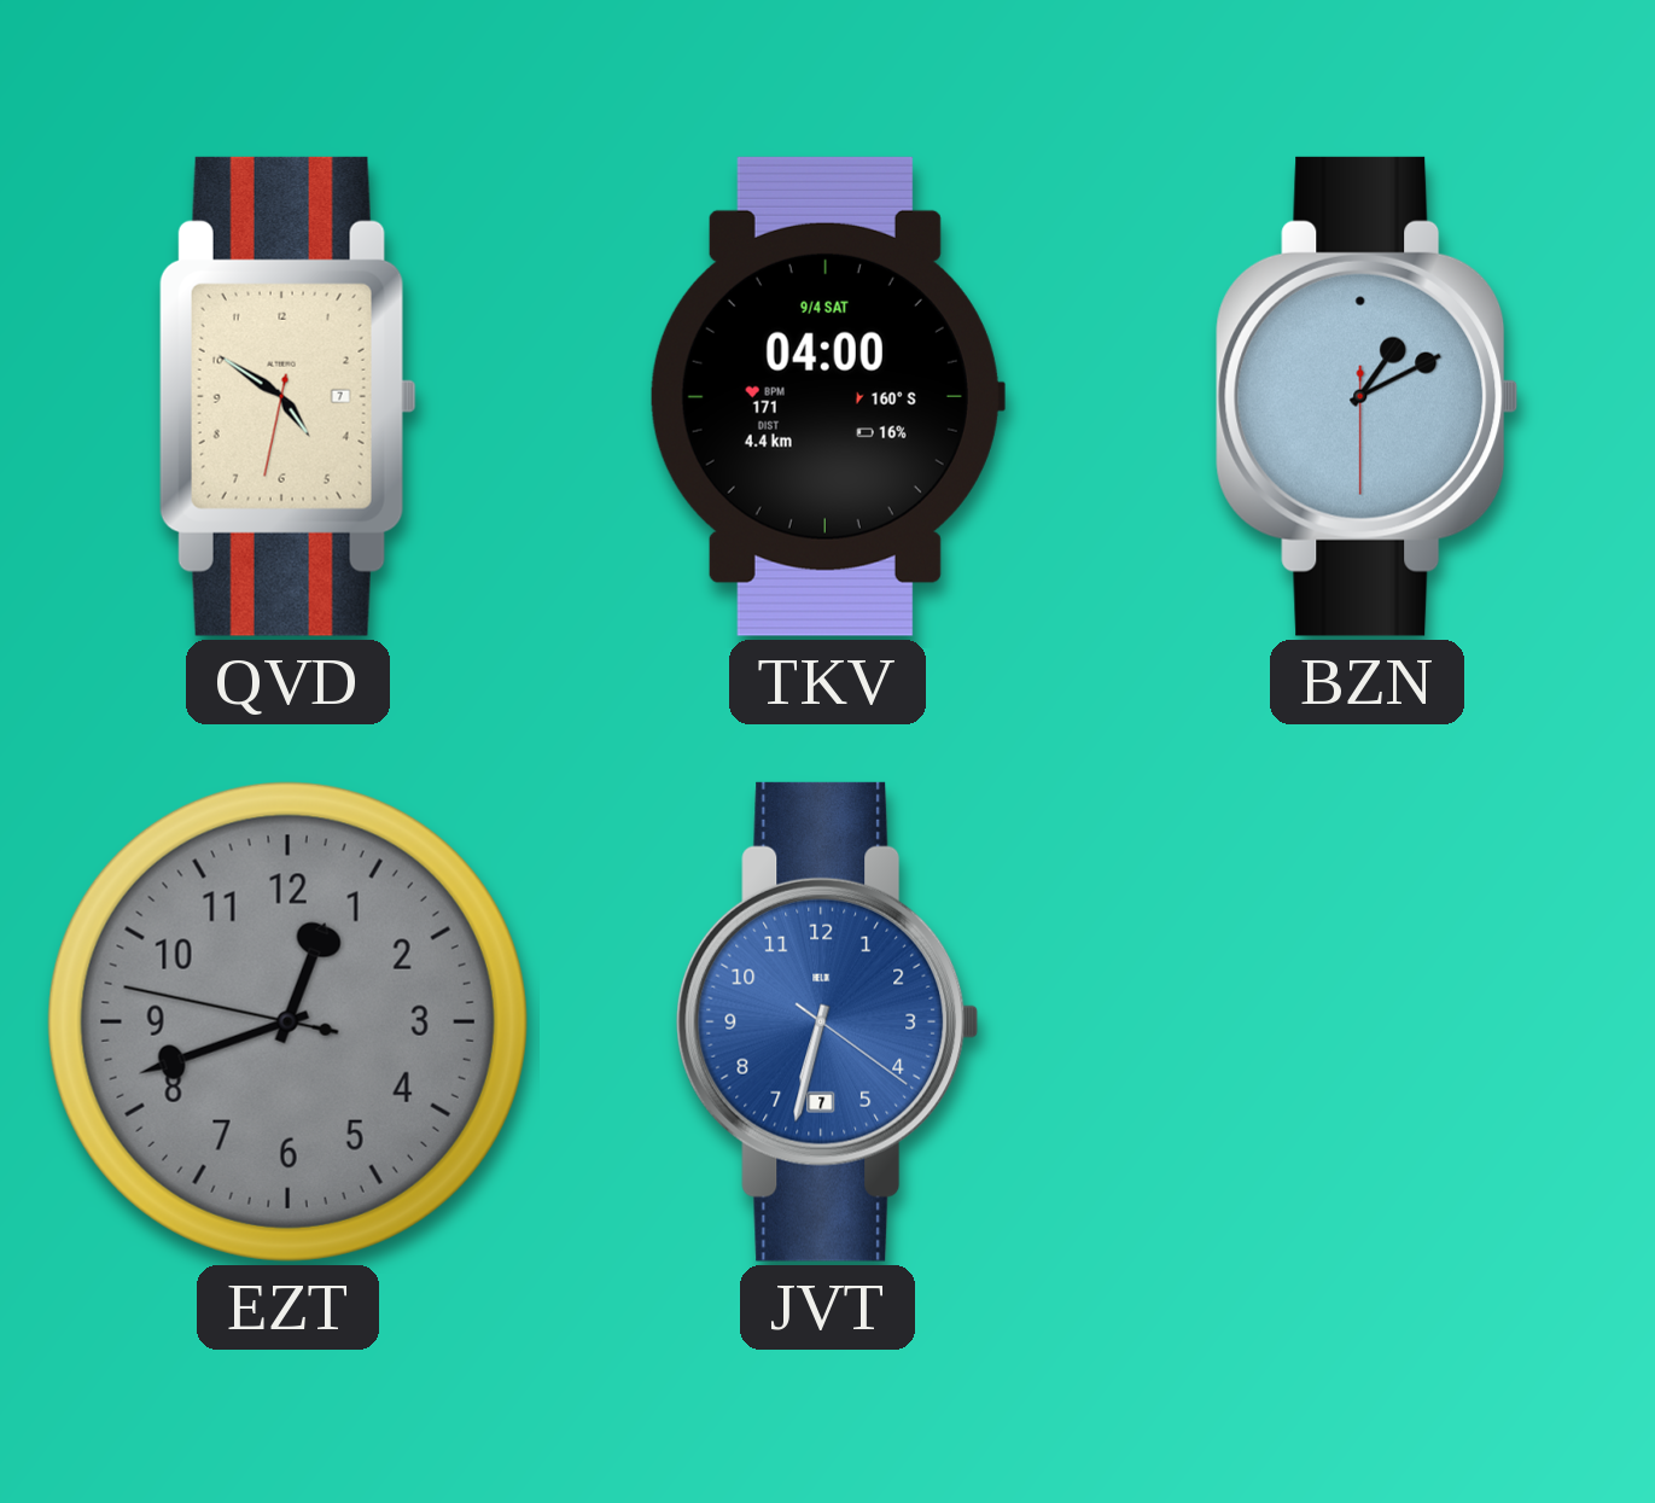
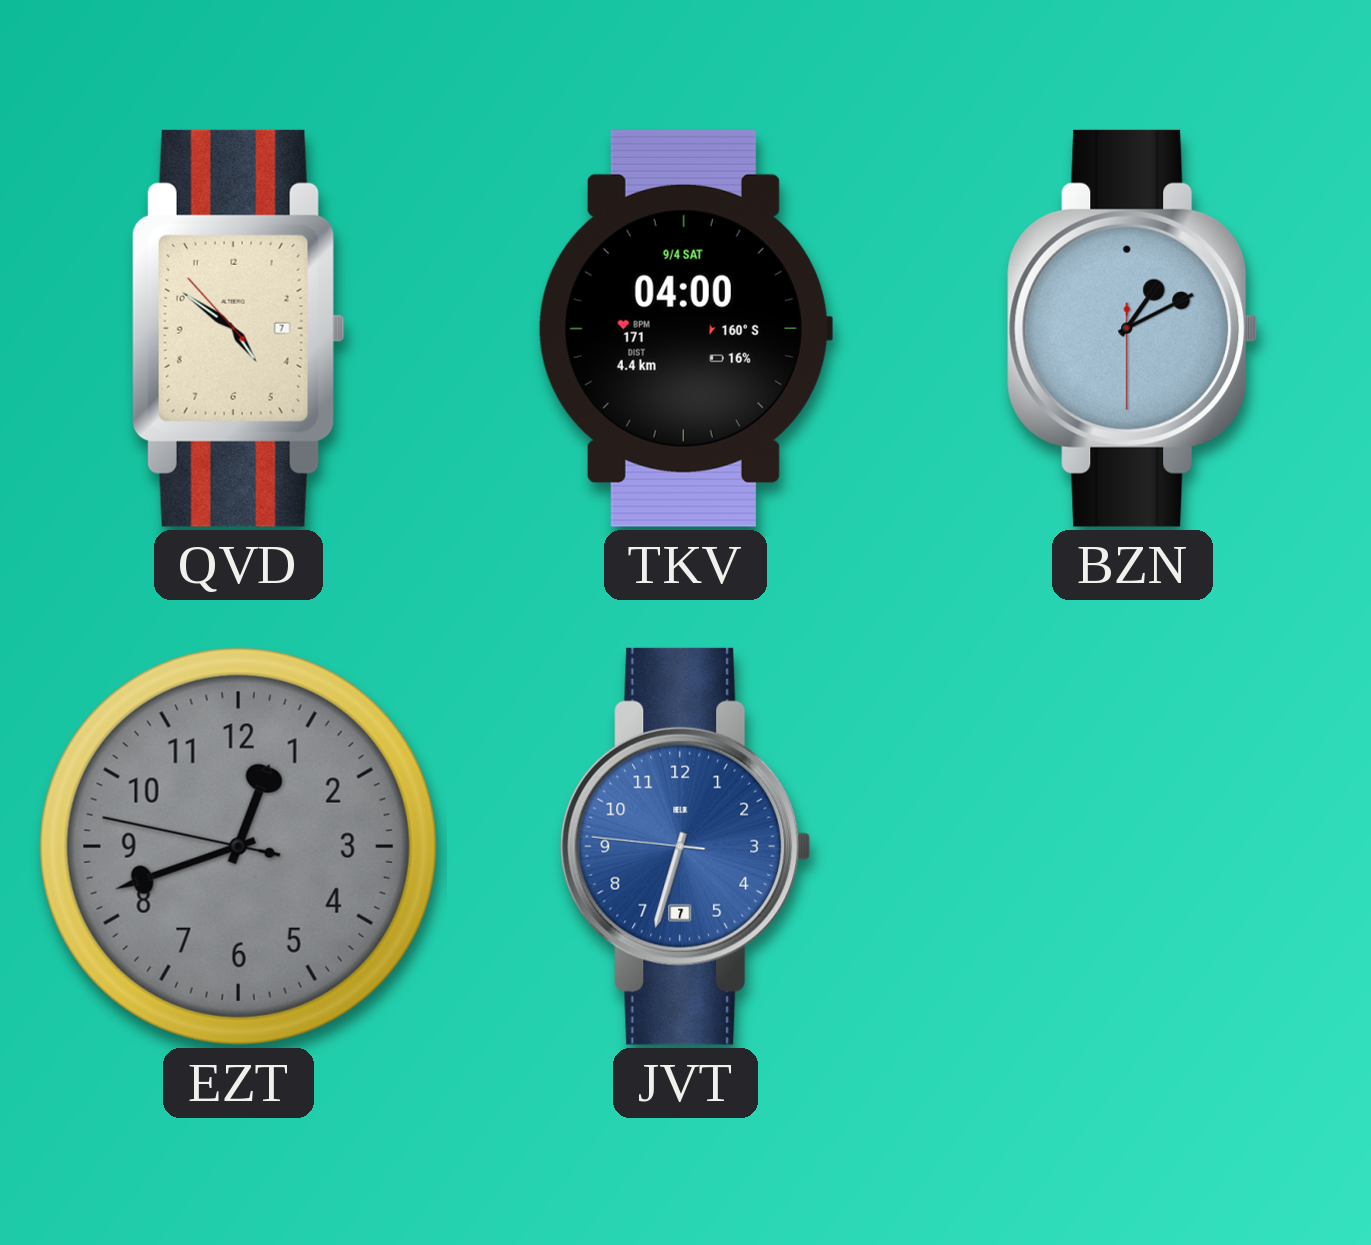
QVD: 4:50:32 -> 4:50:53 (238, 328)
JVT: 6:32:21 -> 6:32:46 (686, 846)
